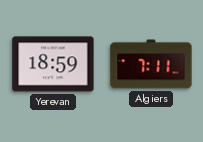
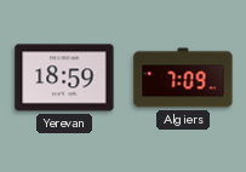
Algiers: 7:11 -> 7:09 (183, 78)
